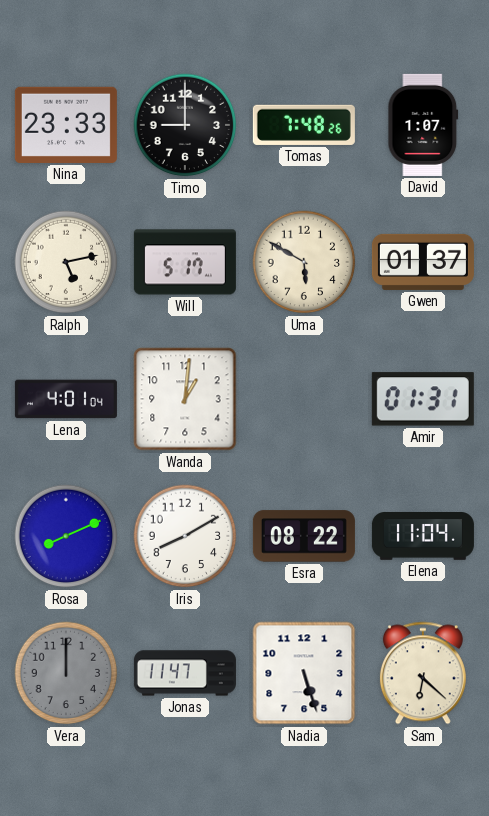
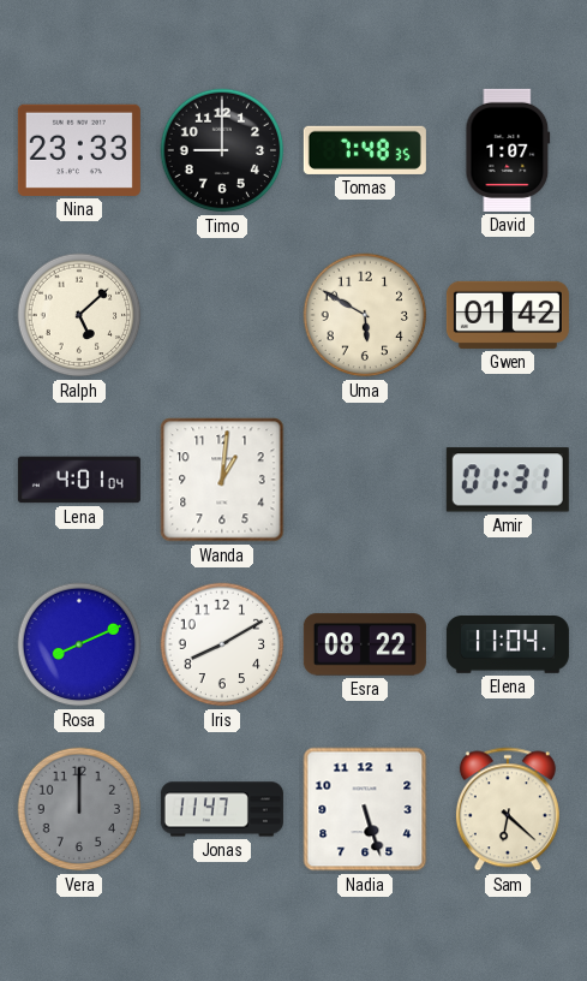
Tomas: 7:48:26 -> 7:48:35 (365, 150)
Ralph: 5:13 -> 5:08 (79, 315)
Will: 5:17 -> none (185, 262)
Gwen: 01:37 -> 01:42 (508, 315)
